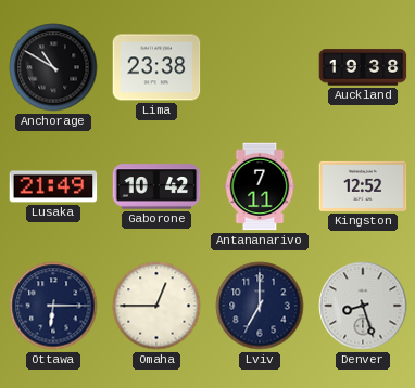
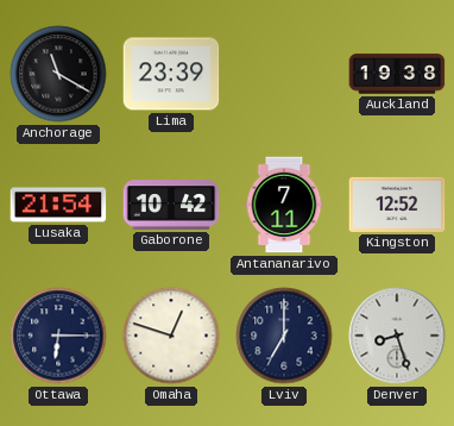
Anchorage: 10:50 -> 11:20 (58, 74)
Lima: 23:38 -> 23:39 (171, 74)
Lusaka: 21:49 -> 21:54 (58, 205)
Omaha: 12:45 -> 12:48 (171, 336)
